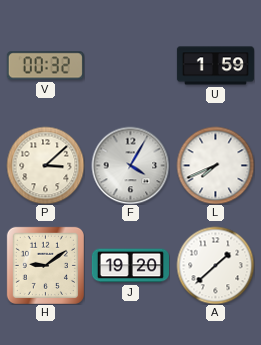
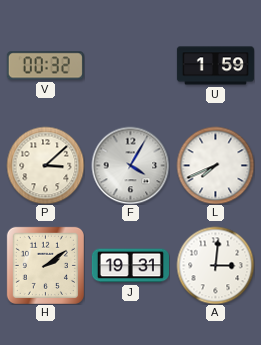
H: 9:09 -> 2:09 (45, 265)
J: 19:20 -> 19:31 (130, 266)
A: 1:38 -> 3:01 (215, 265)
